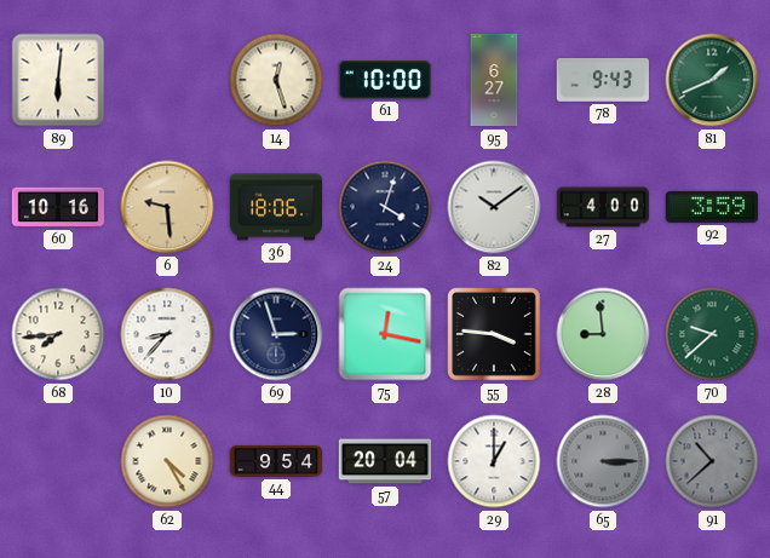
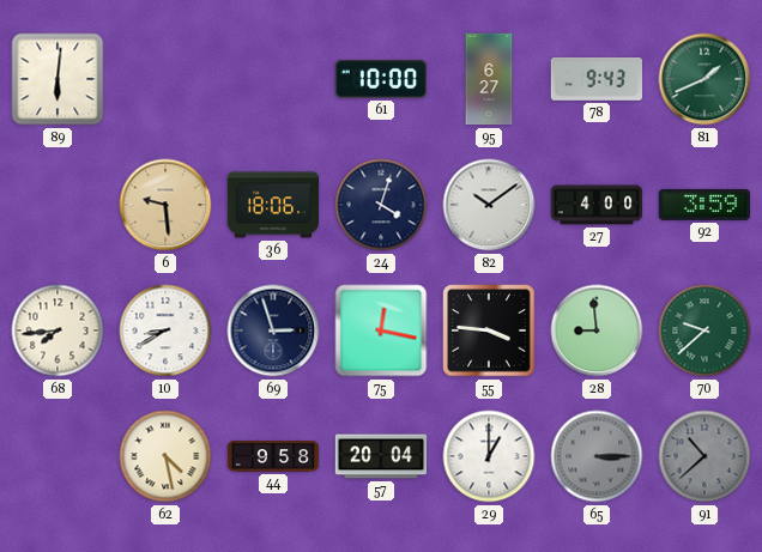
14: 12:27 -> none (276, 80)
60: 10:16 -> none (58, 207)
10: 8:37 -> 8:40 (165, 330)
62: 4:25 -> 4:28 (165, 456)
44: 9:54 -> 9:58 (273, 456)
